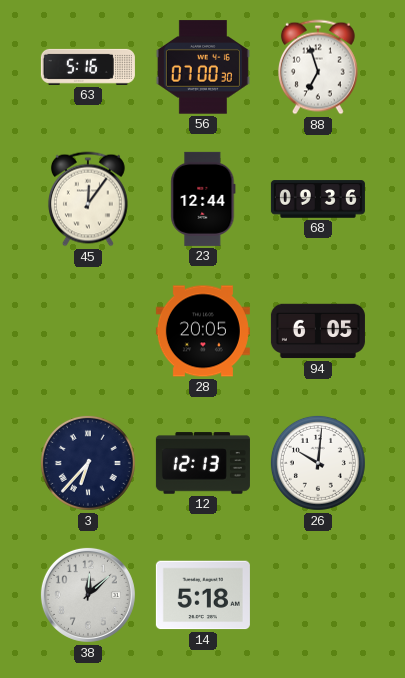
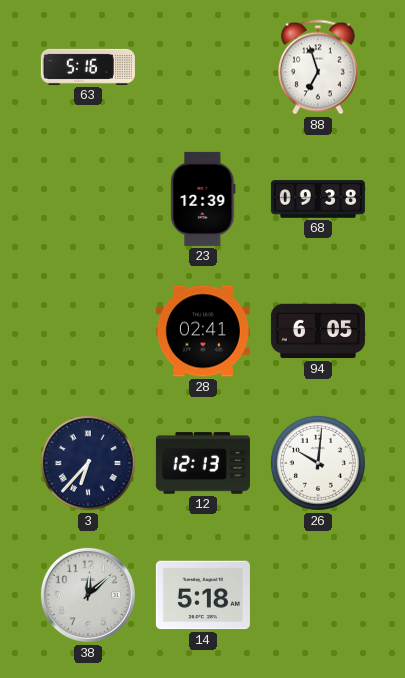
56: 07:00 -> none (203, 67)
45: 12:06 -> none (88, 199)
23: 12:44 -> 12:39 (203, 199)
68: 09:36 -> 09:38 (318, 199)
28: 20:05 -> 02:41 (203, 331)
